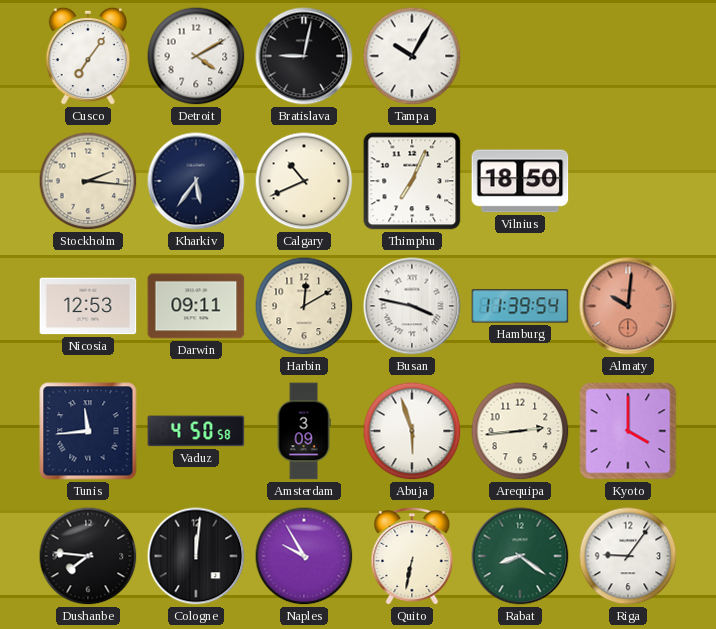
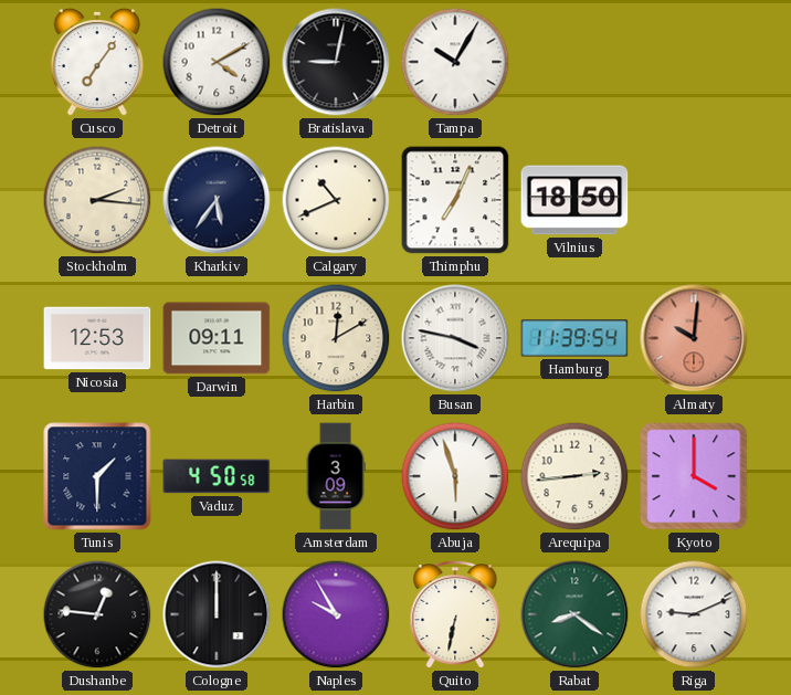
Tunis: 11:44 -> 1:30 (97, 476)
Dushanbe: 7:46 -> 12:46 (97, 614)
Cologne: 12:01 -> 12:00 (217, 614)
Riga: 9:06 -> 9:11 (694, 614)
